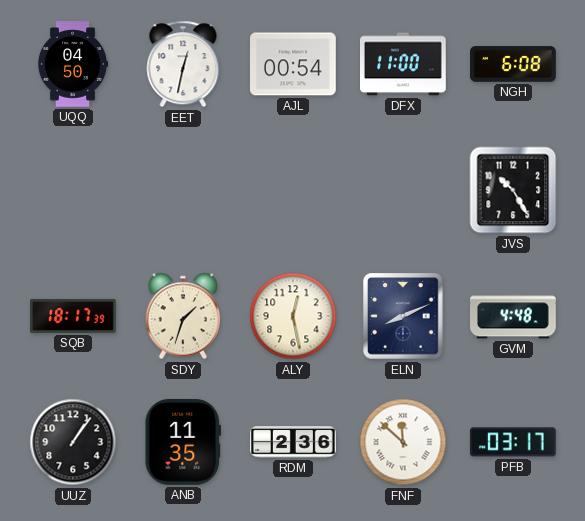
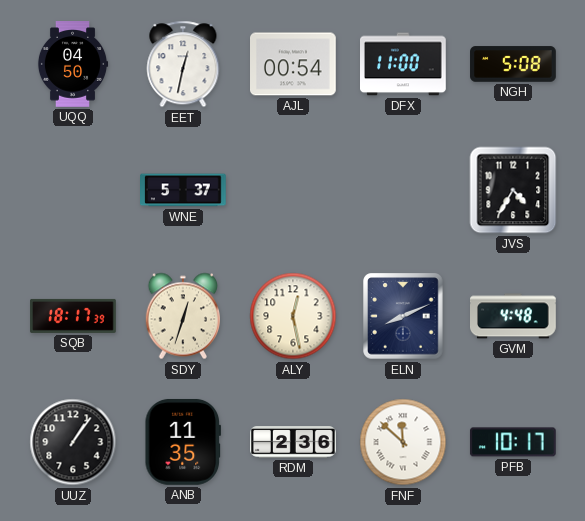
NGH: 6:08 -> 5:08 (513, 64)
WNE: none -> 5:37 (184, 190)
JVS: 10:25 -> 4:35 (513, 190)
SDY: 1:33 -> 12:33 (182, 316)
PFB: 03:17 -> 10:17 (513, 442)
